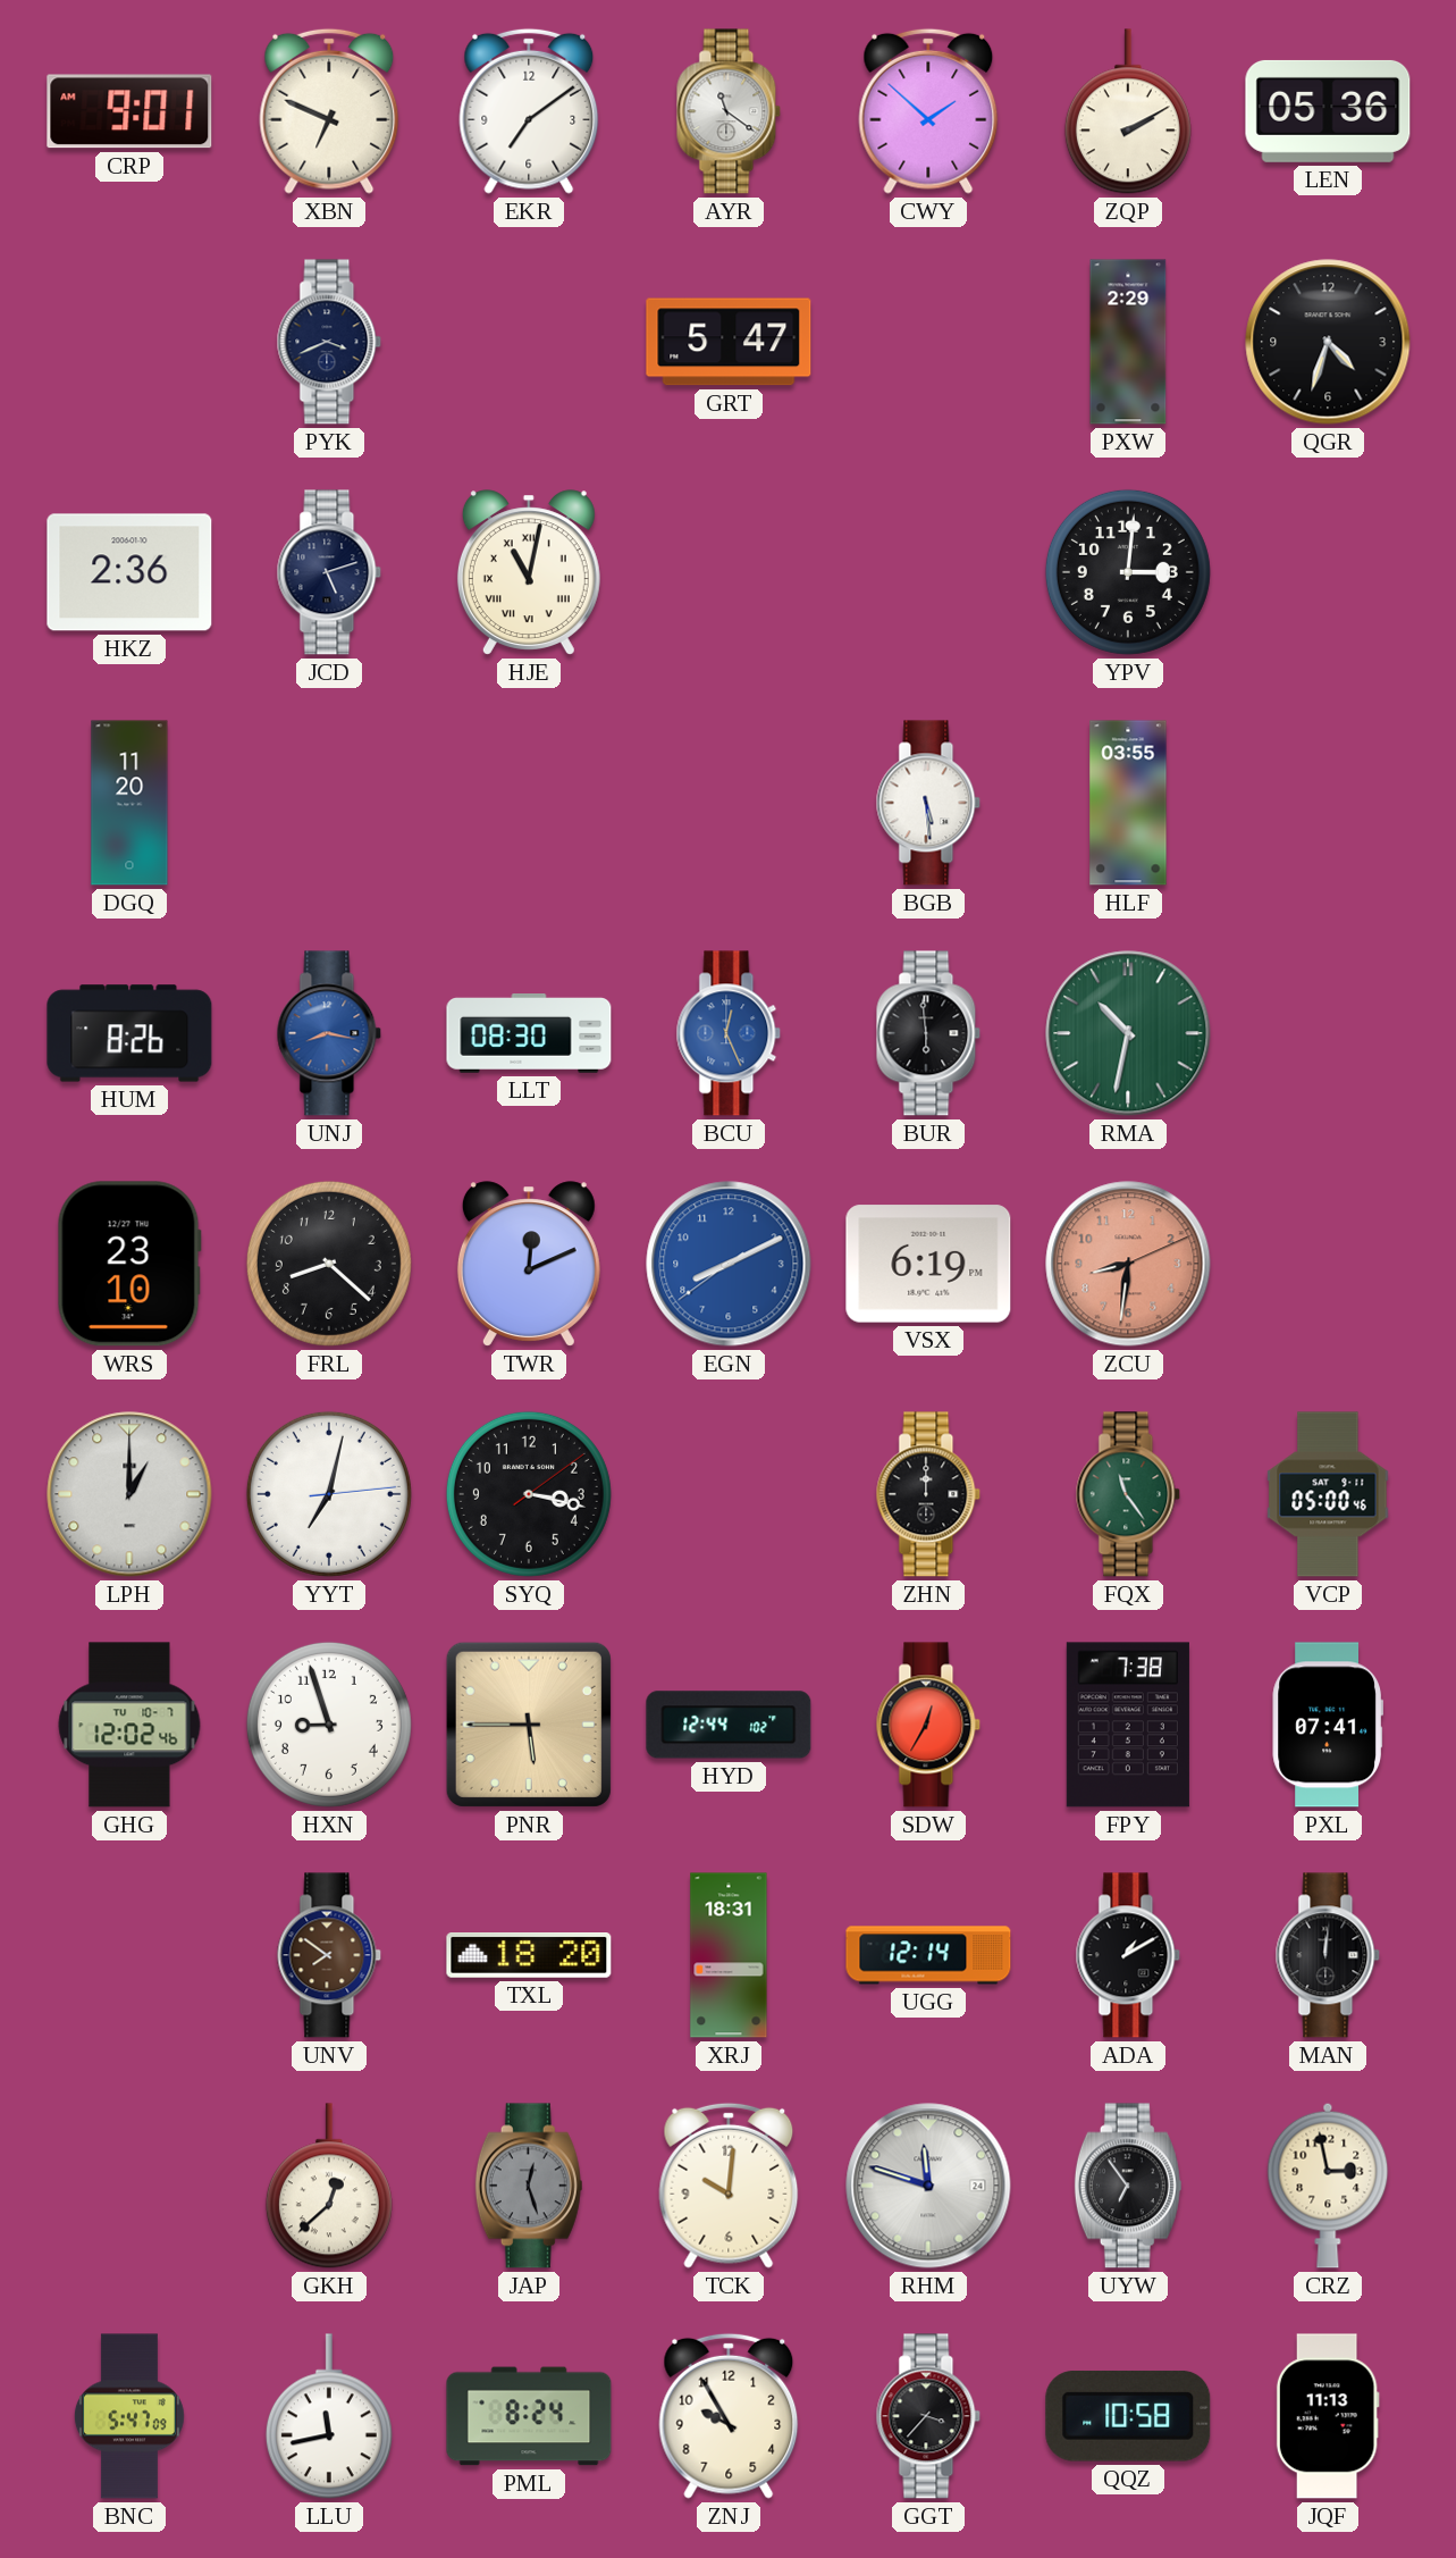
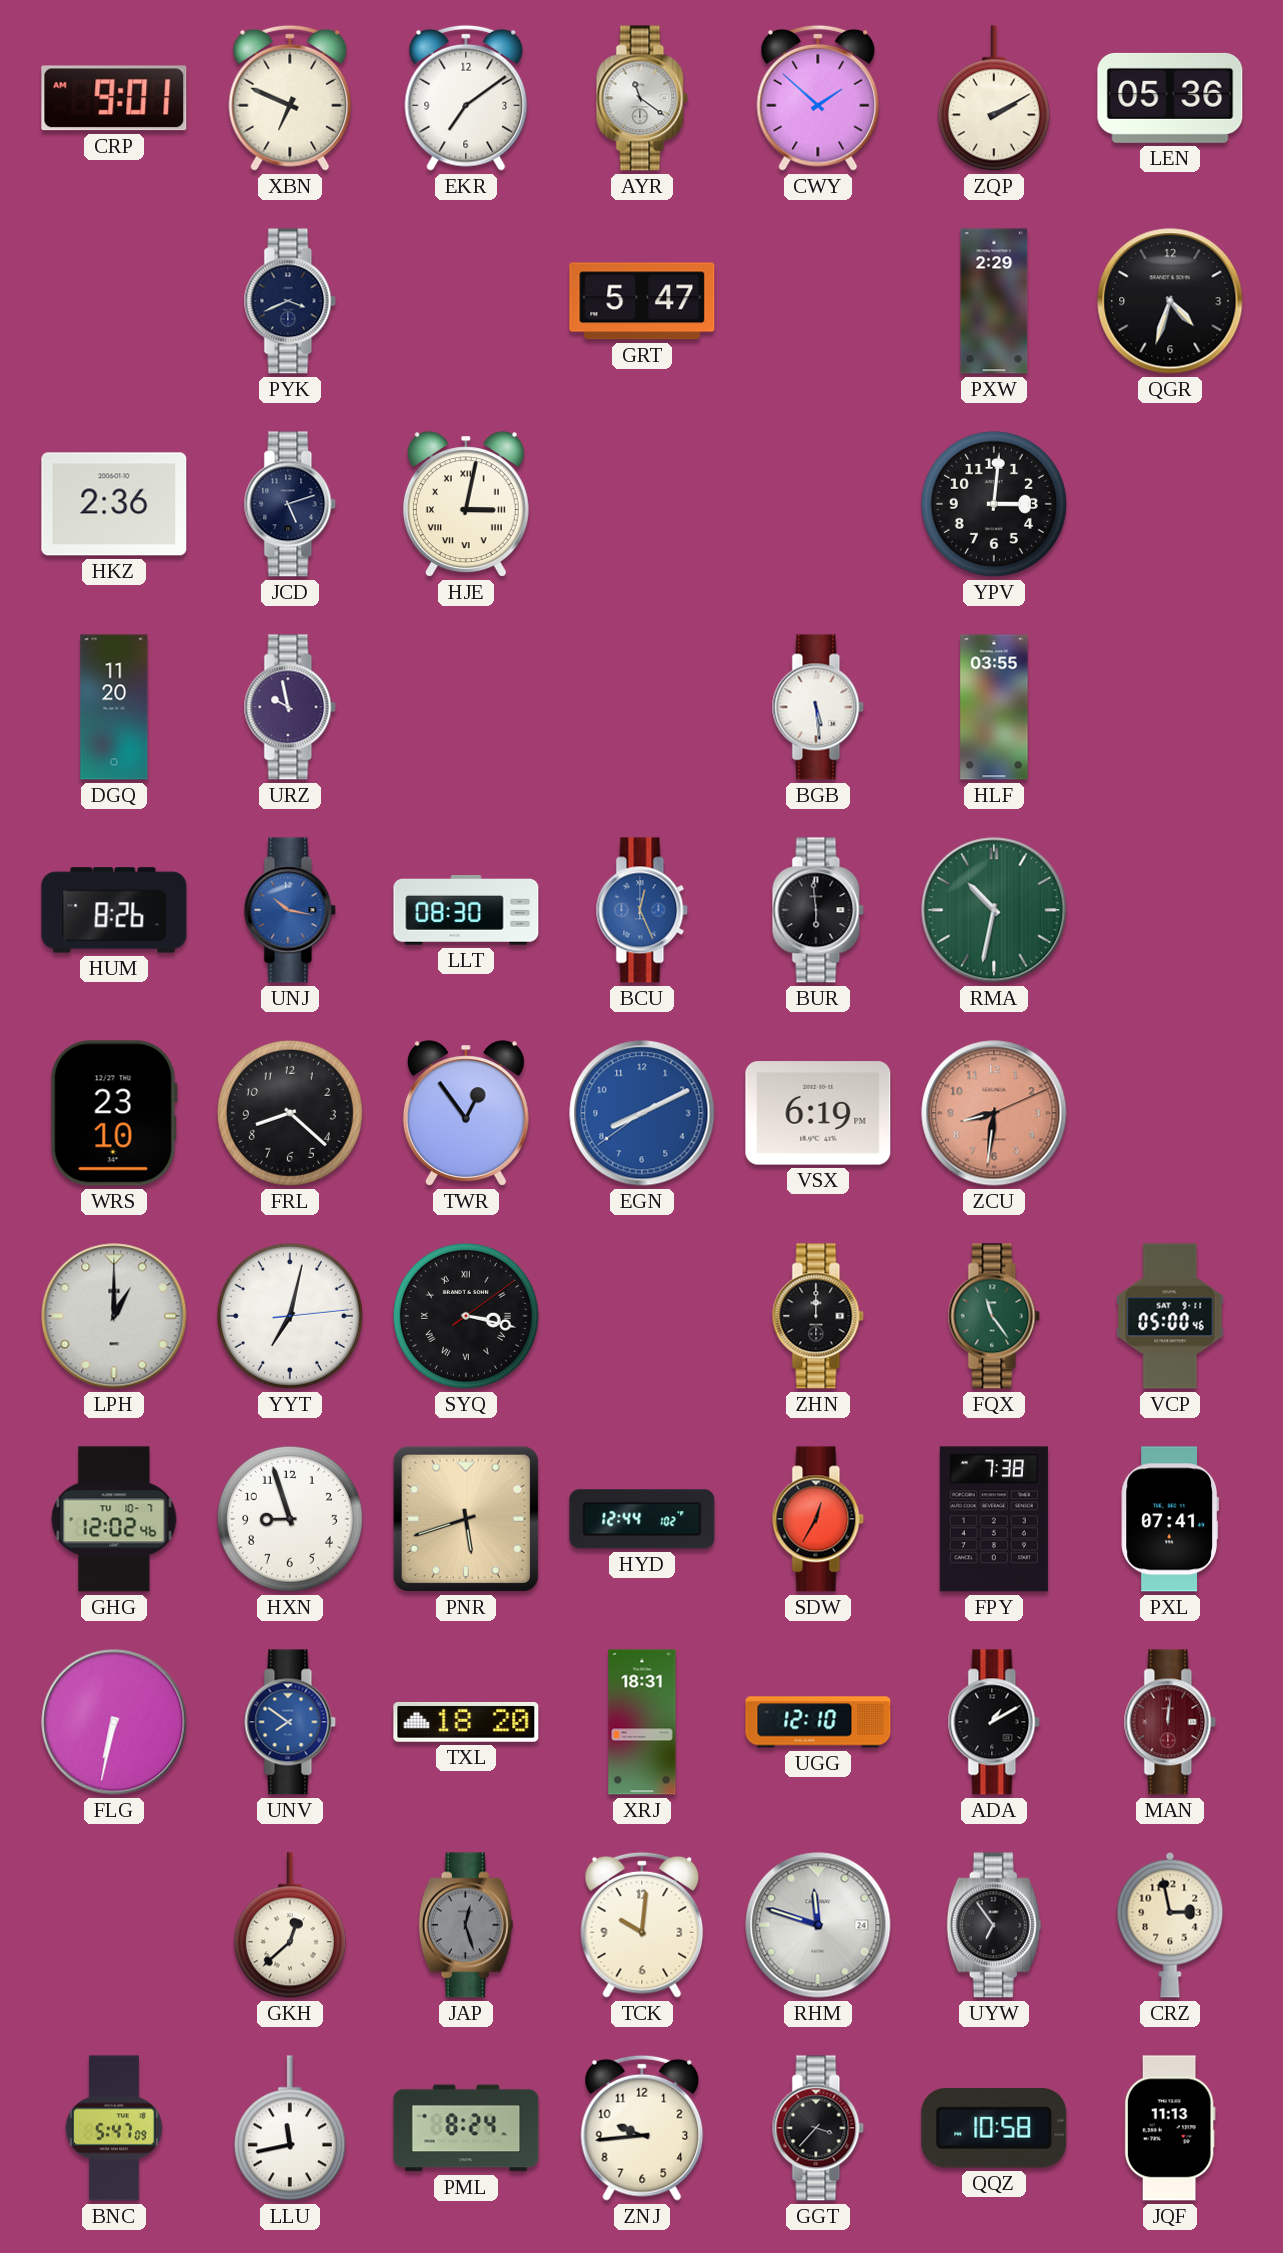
HJE: 11:02 -> 3:02 (466, 504)
URZ: none -> 9:58 (290, 707)
UNJ: 8:17 -> 10:17 (290, 910)
TWR: 12:11 -> 12:54 (466, 1113)
SYQ numerals: Arabic -> Roman (466, 1316)
PNR: 5:45 -> 5:42 (466, 1519)
FLG: none -> 6:32 (114, 1722)
UNV dial: brown -> blue (290, 1722)
UGG: 12:14 -> 12:10 (818, 1722)
MAN dial: black -> burgundy (1170, 1722)
ZNJ: 9:55 -> 9:44 (642, 2128)
